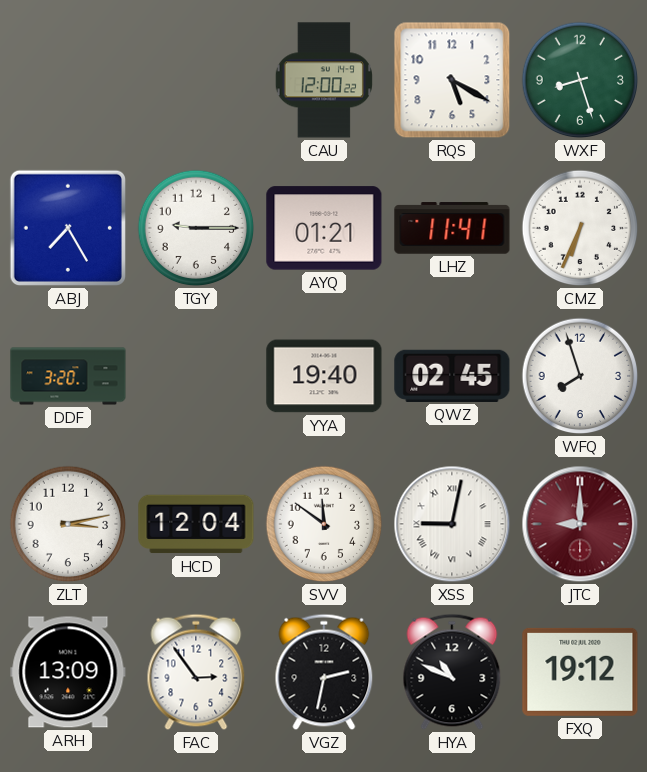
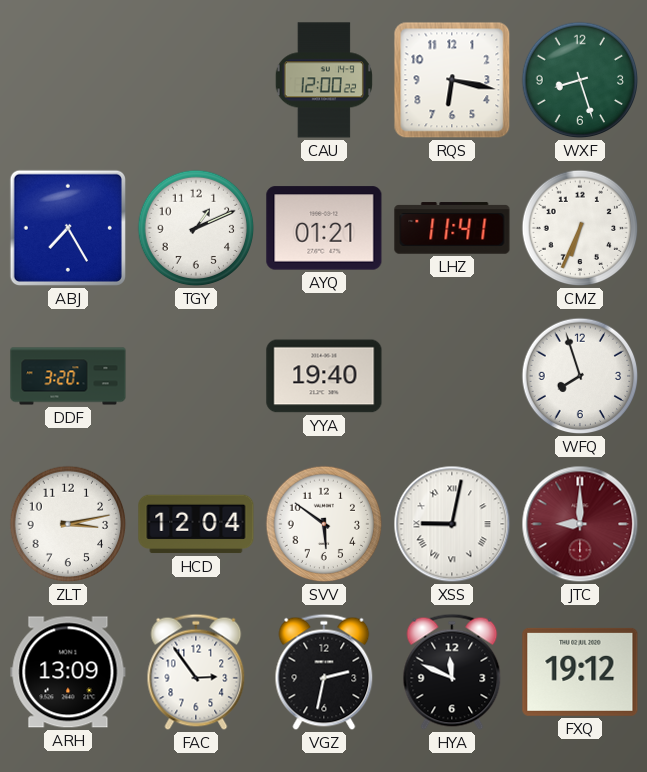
RQS: 5:20 -> 6:17 (452, 80)
TGY: 9:15 -> 1:11 (196, 228)
QWZ: 02:45 -> none (452, 376)
SVV: 11:51 -> 5:51 (324, 524)
HYA: 10:49 -> 11:49 (452, 672)
